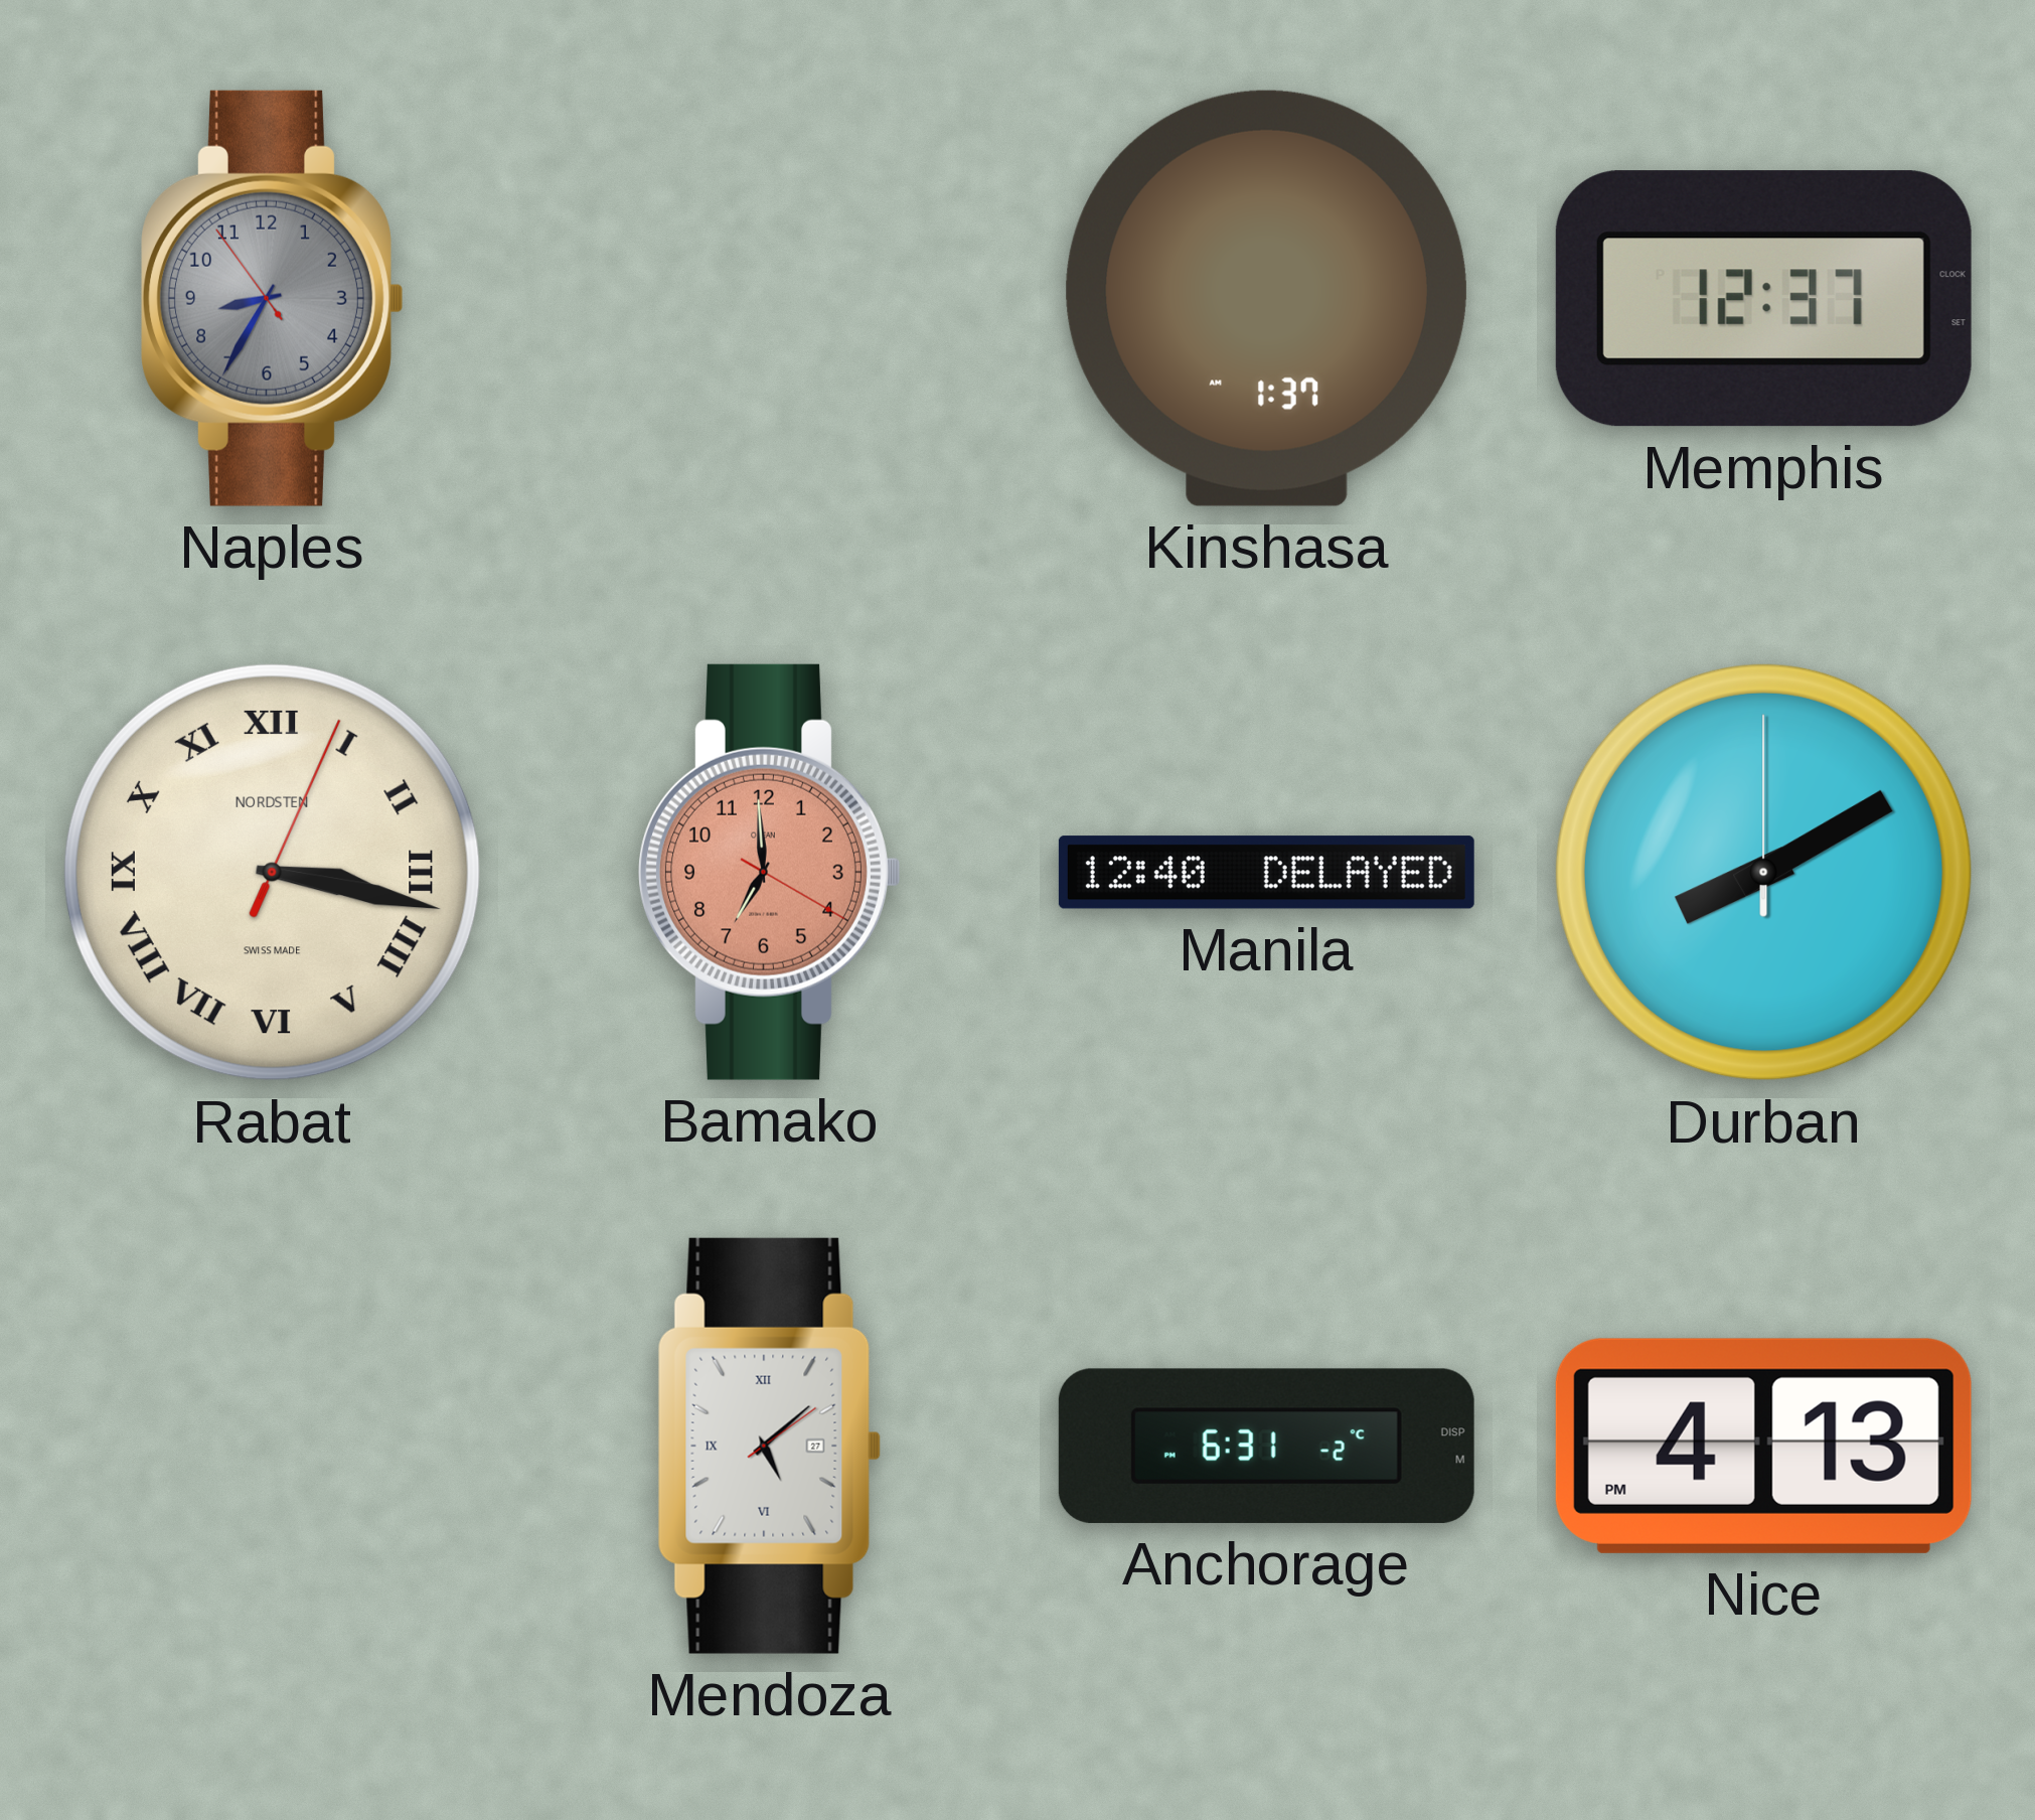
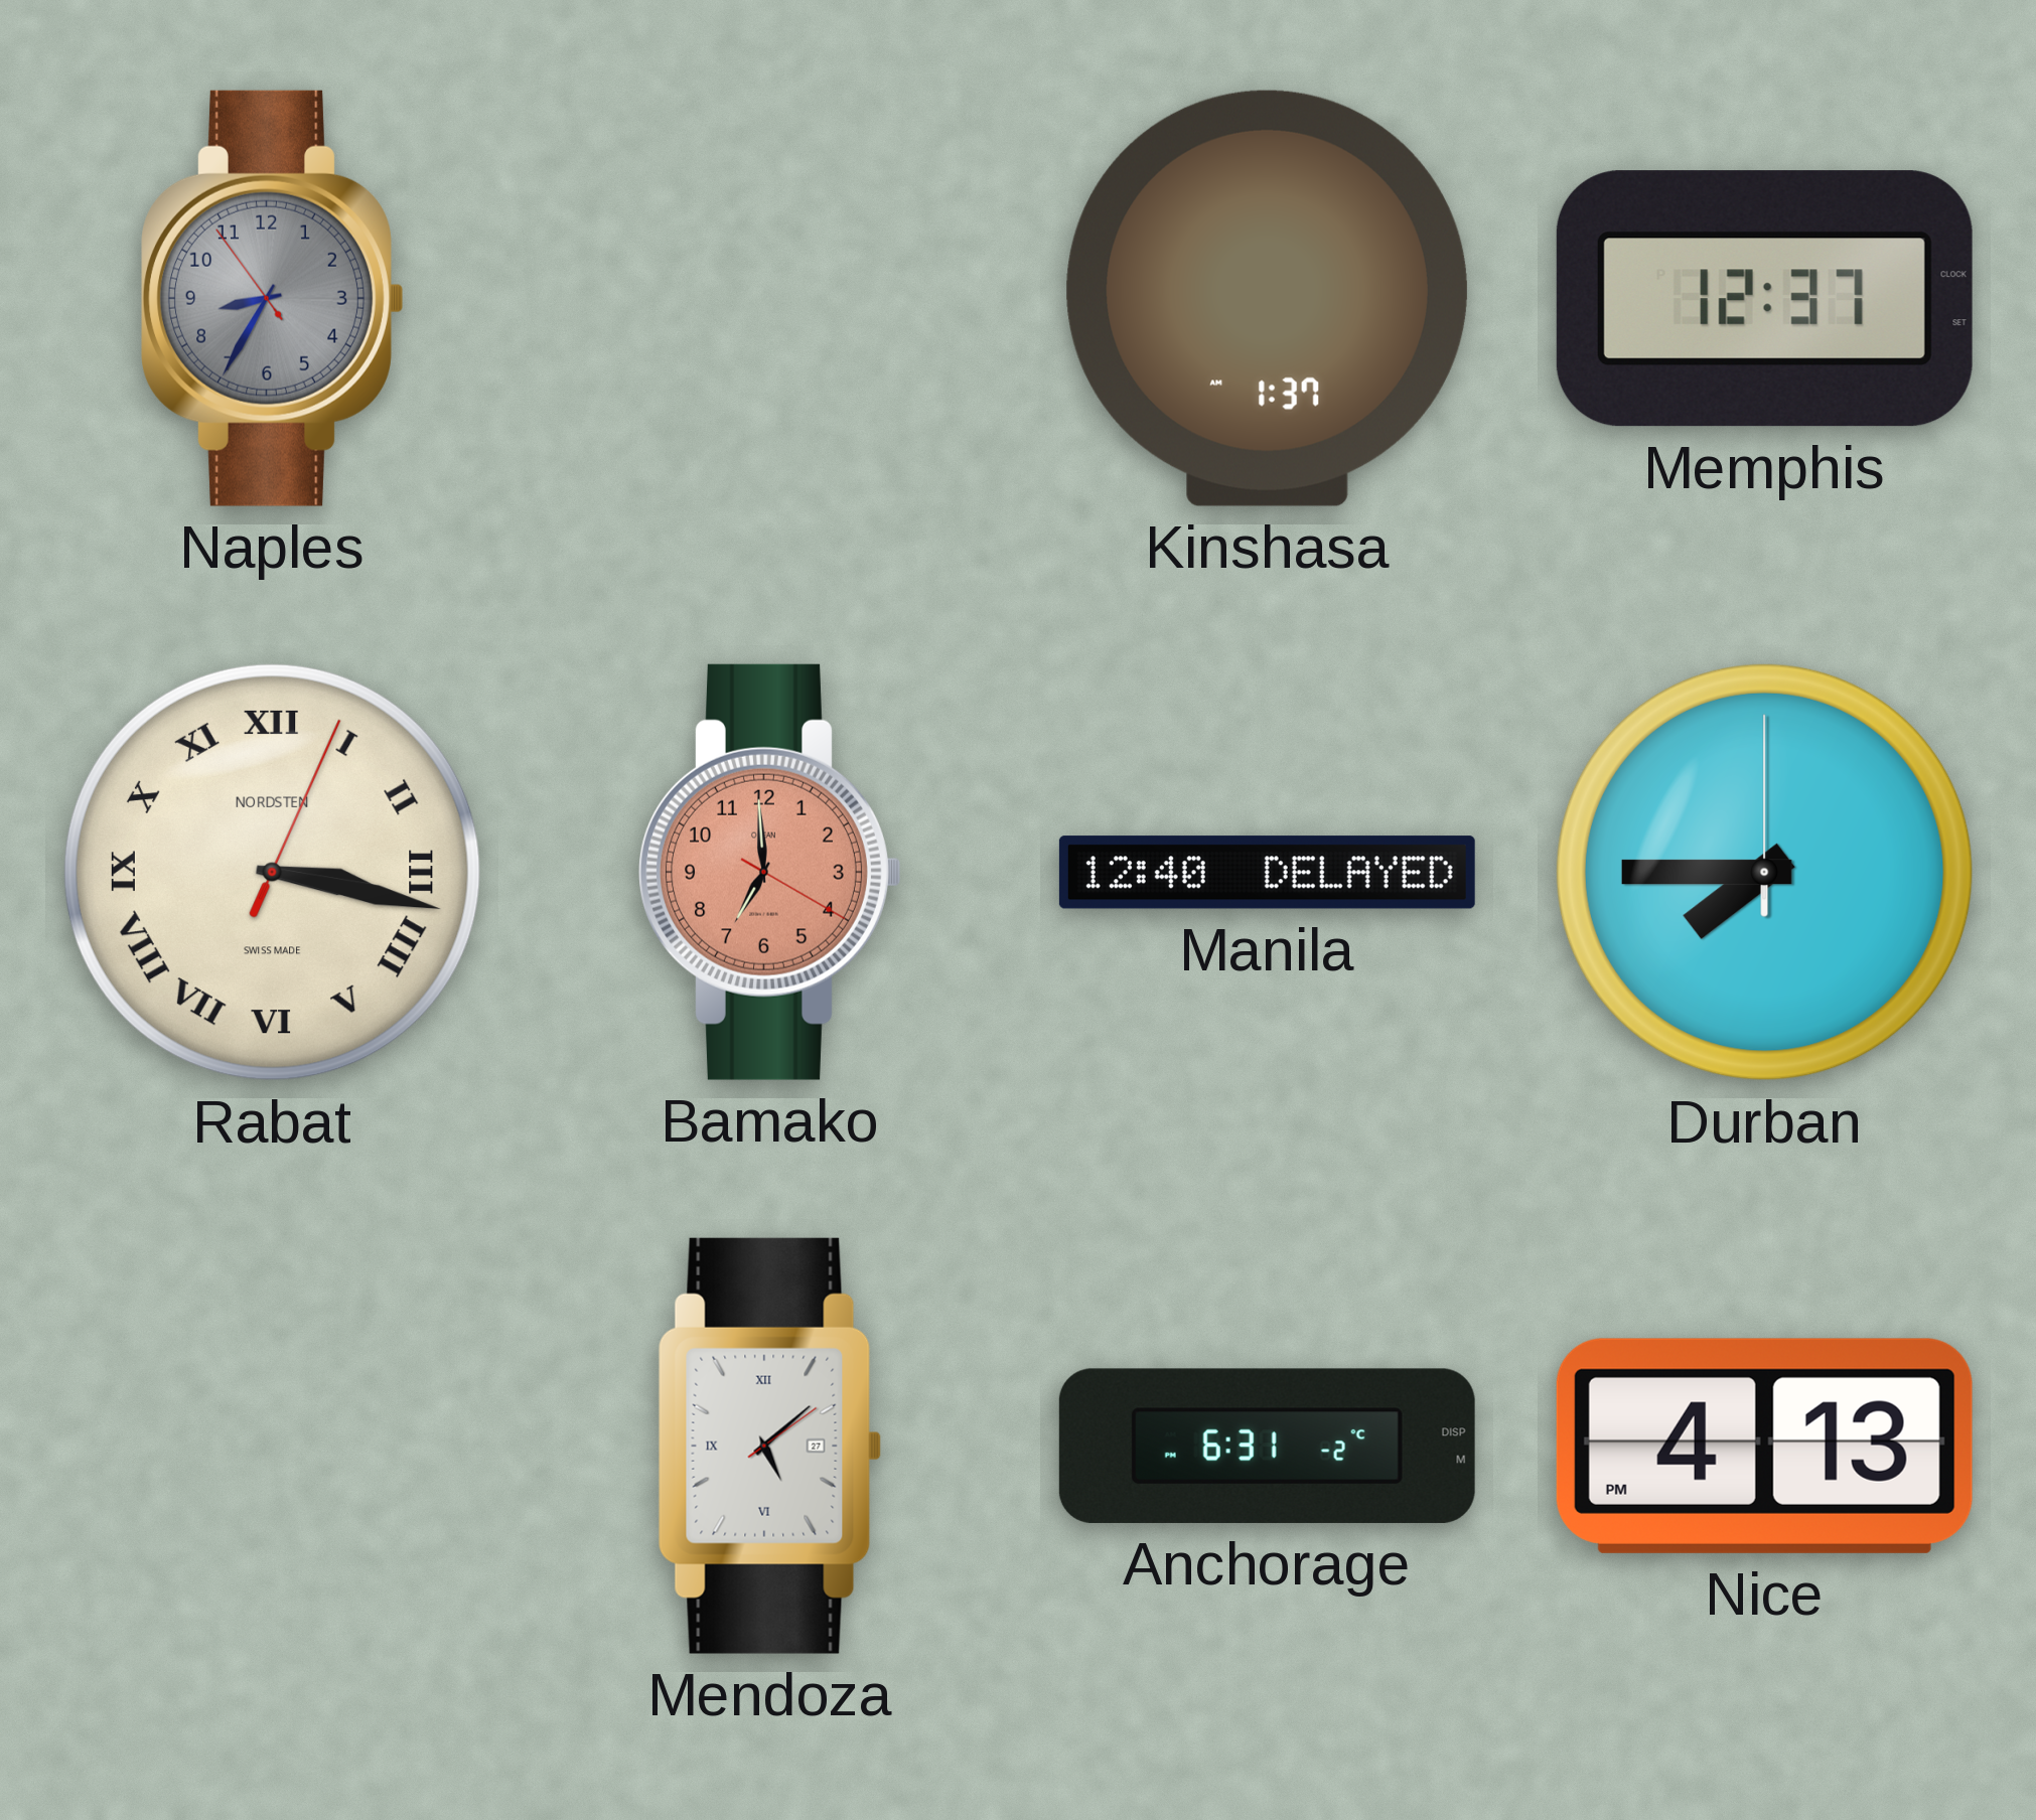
Durban: 8:10 -> 7:45 (1764, 872)
